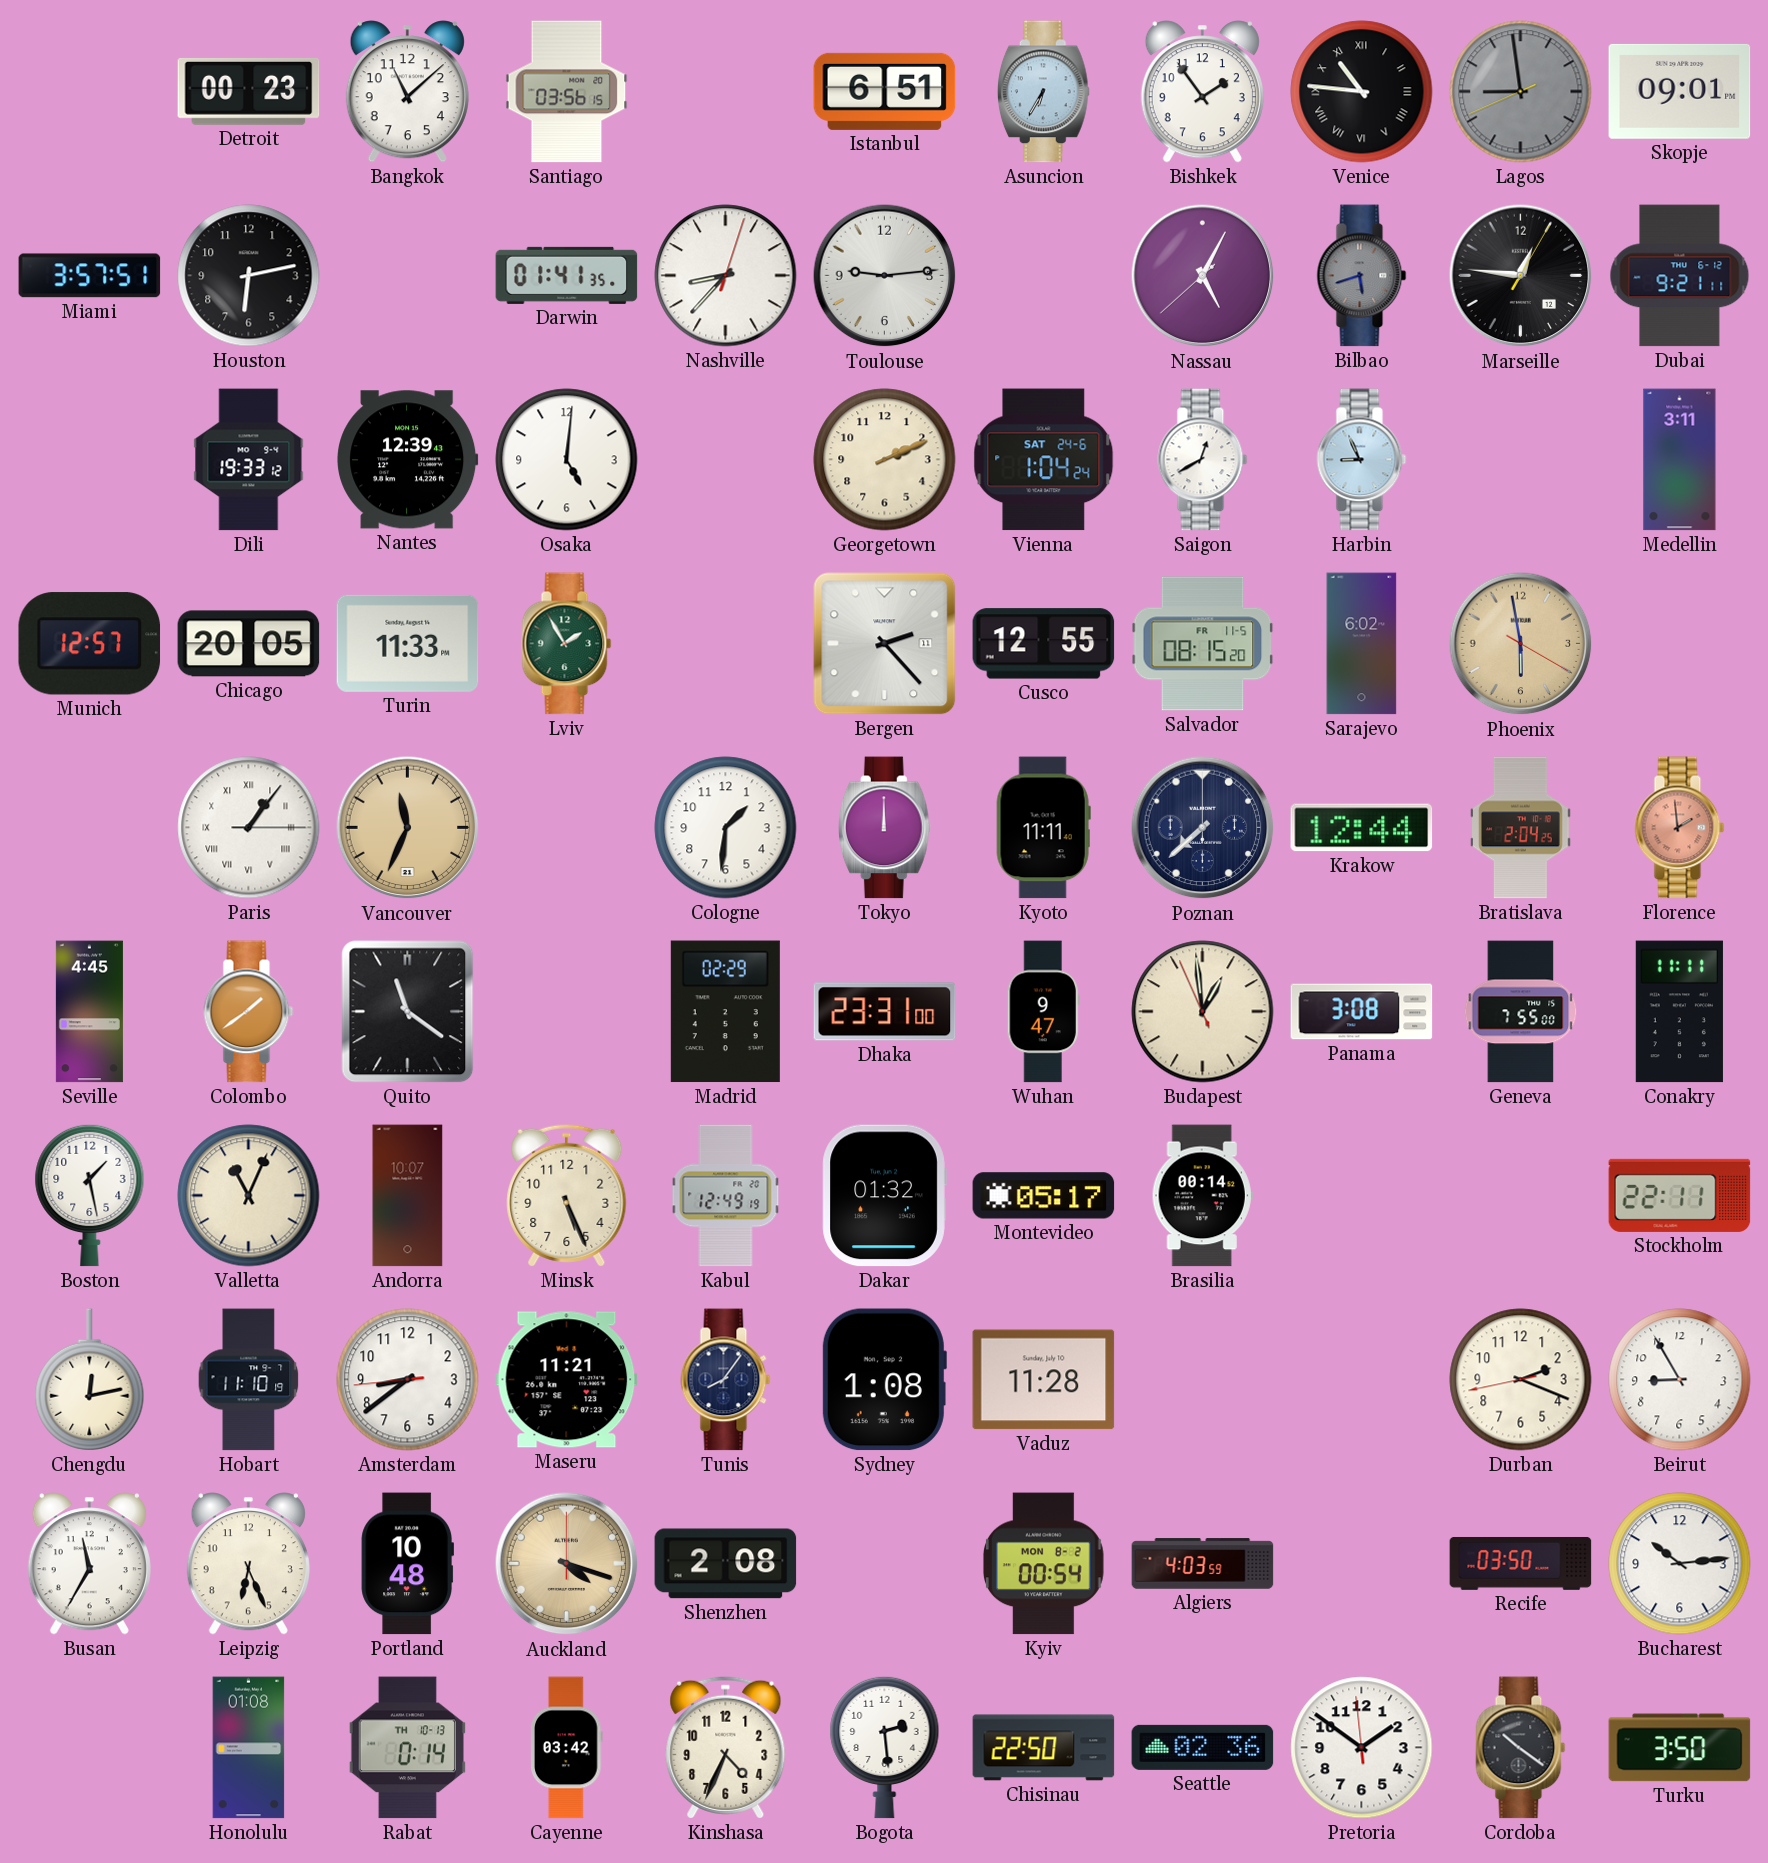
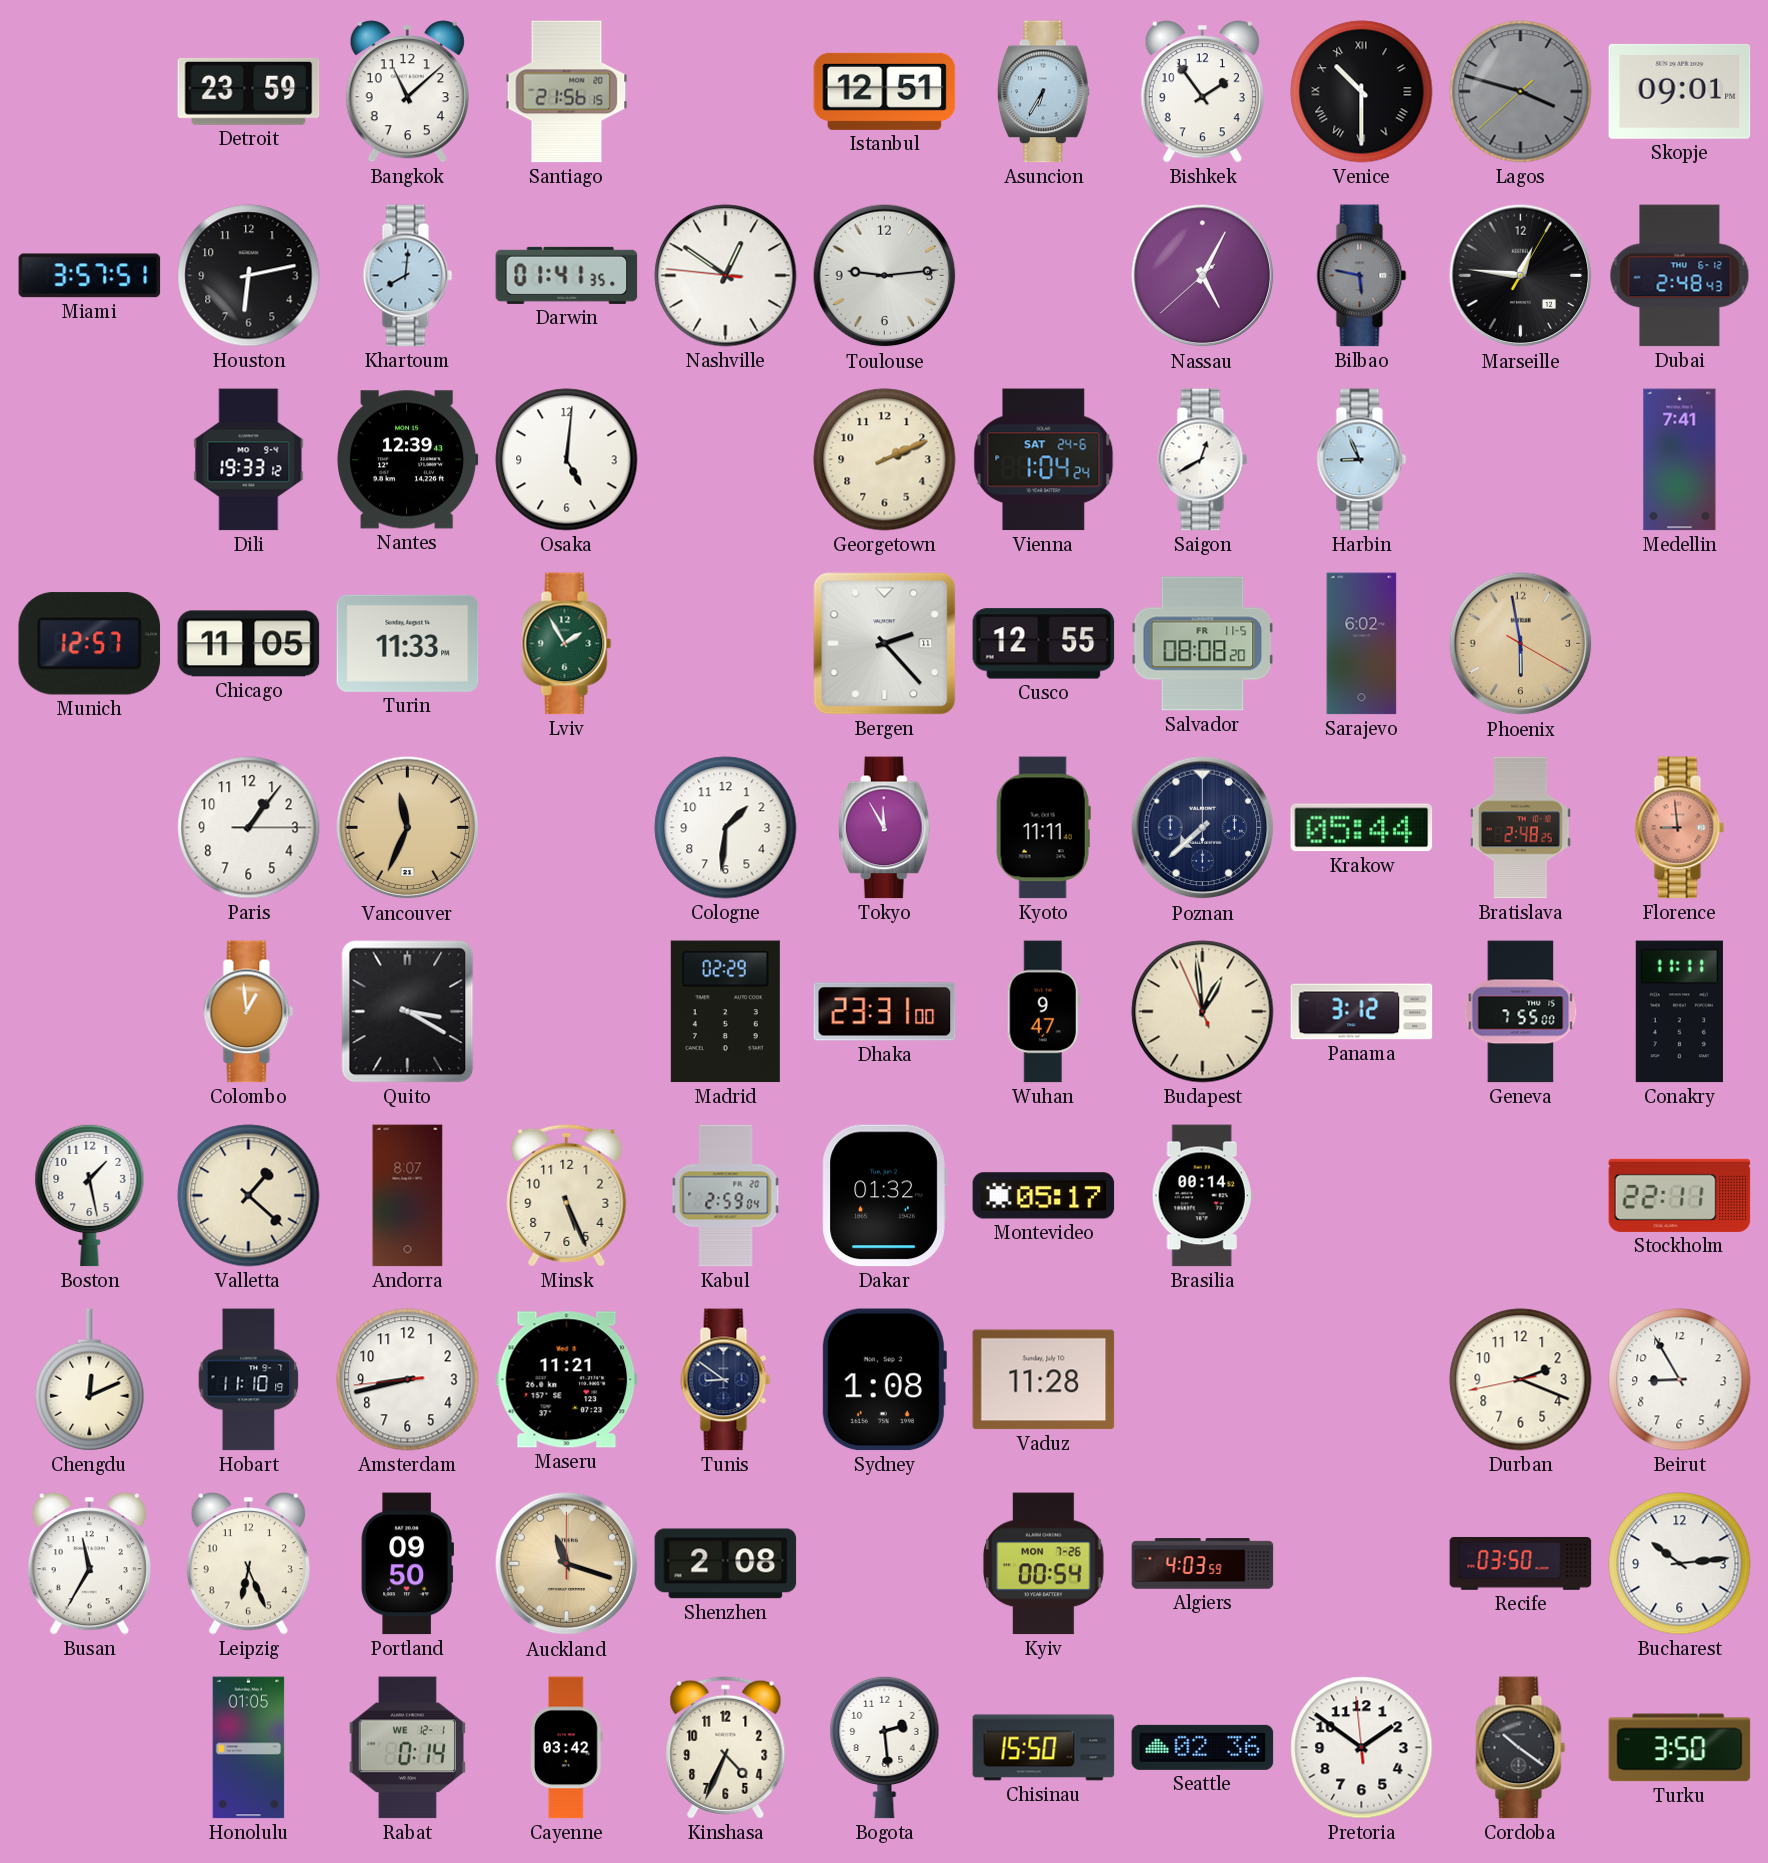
Detroit: 00:23 -> 23:59 (249, 91)
Santiago: 03:56 -> 21:56 (567, 92)
Istanbul: 6:51 -> 12:51 (885, 91)
Venice: 10:46 -> 10:30 (1362, 92)
Lagos: 8:58 -> 3:47 (1521, 92)
Khartoum: none -> 8:01 (408, 276)
Nashville: 8:37 -> 12:50 (726, 276)
Bilbao: 5:42 -> 5:47 (1362, 276)
Dubai: 9:21 -> 2:48 (1680, 276)
Medellin: 3:11 -> 7:41 (1680, 460)
Chicago: 20:05 -> 11:05 (249, 644)
Salvador: 08:15 -> 08:08 (1203, 644)
Paris numerals: Roman -> Arabic (249, 828)
Tokyo: 12:00 -> 11:55 (884, 828)
Krakow: 12:44 -> 05:44 (1362, 828)
Bratislava: 2:04 -> 2:48 (1521, 828)
Florence: 1:59 -> 8:59 (1680, 828)
Seville: 4:45 -> none (89, 1012)
Colombo: 1:39 -> 12:59 (249, 1012)
Quito: 11:21 -> 3:20 (408, 1012)
Panama: 3:08 -> 3:12 (1362, 1012)
Valletta: 11:04 -> 1:22 (249, 1196)
Andorra: 10:07 -> 8:07 (408, 1196)
Kabul: 12:49 -> 2:59 (726, 1196)
Chengdu: 12:13 -> 12:11 (90, 1380)
Amsterdam: 8:38 -> 8:42 (408, 1380)
Tunis: 8:06 -> 8:51 (726, 1380)
Portland: 10:48 -> 09:50 (407, 1564)
Auckland: 4:18 -> 11:18 (567, 1564)
Kyiv date: MON 8-2 -> MON 7-26 (1043, 1564)
Honolulu: 01:08 -> 01:05 (249, 1748)
Rabat date: TH 10-13 -> WE 12-1 (407, 1748)
Chisinau: 22:50 -> 15:50 (1044, 1748)
